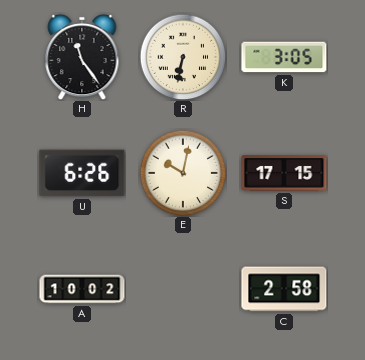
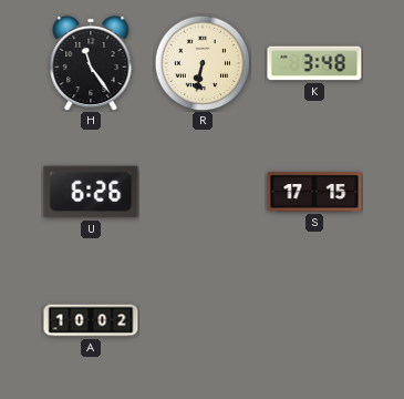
K: 3:05 -> 3:48 (314, 63)
E: 10:02 -> none (183, 173)
C: 2:58 -> none (284, 289)
